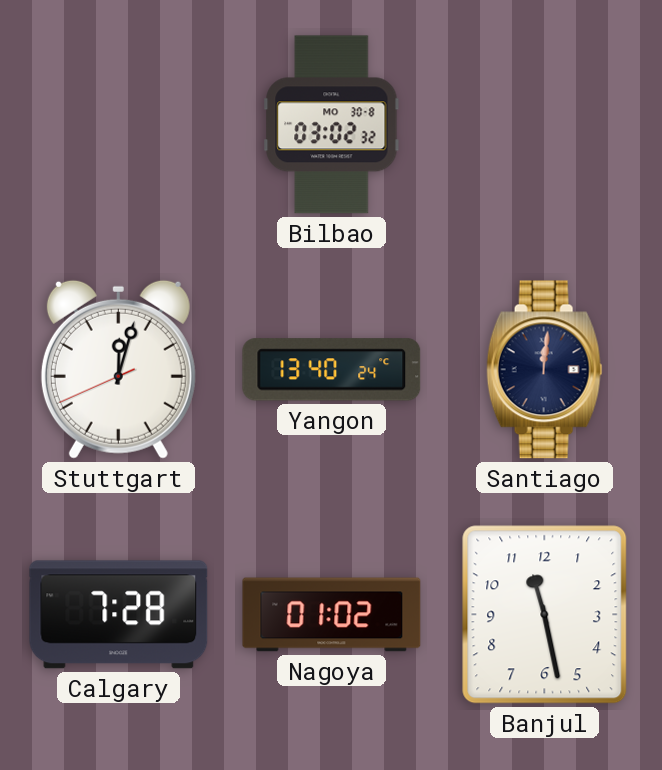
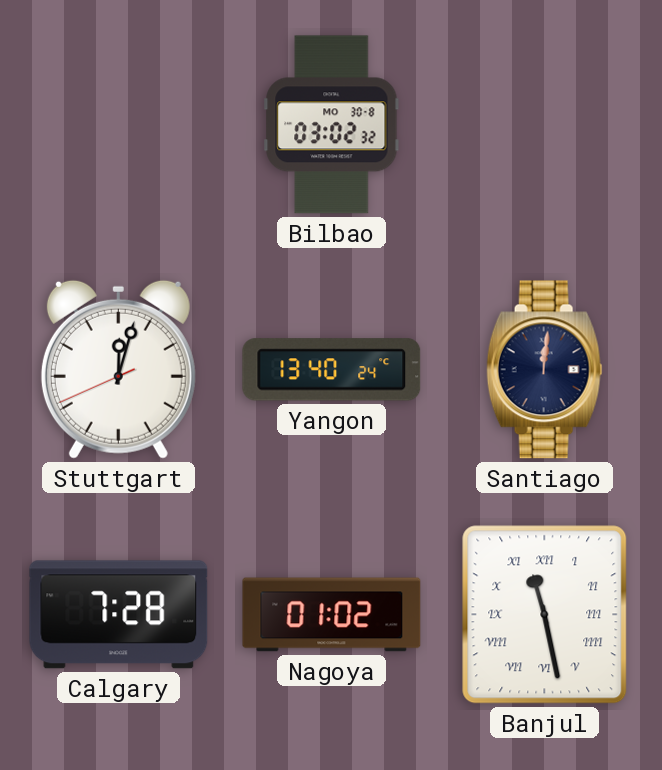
Banjul numerals: Arabic -> Roman (545, 615)
